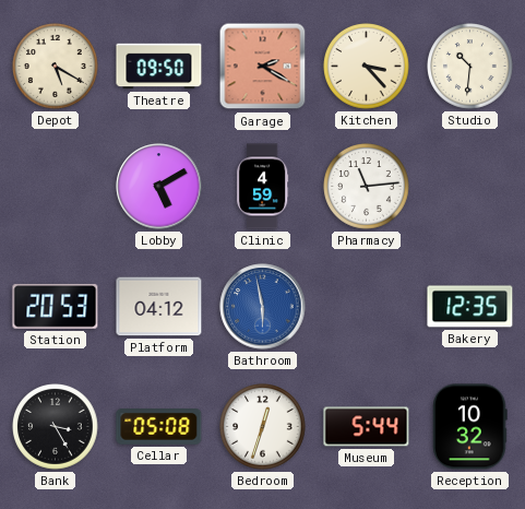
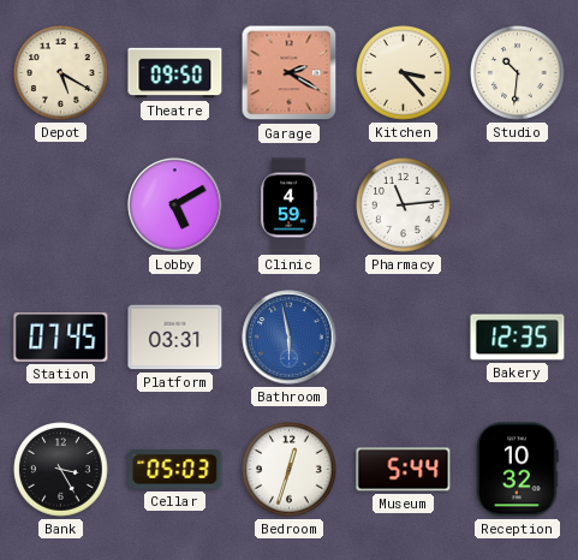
Station: 20:53 -> 07:45 (61, 338)
Platform: 04:12 -> 03:31 (175, 338)
Cellar: 05:08 -> 05:03 (175, 470)
